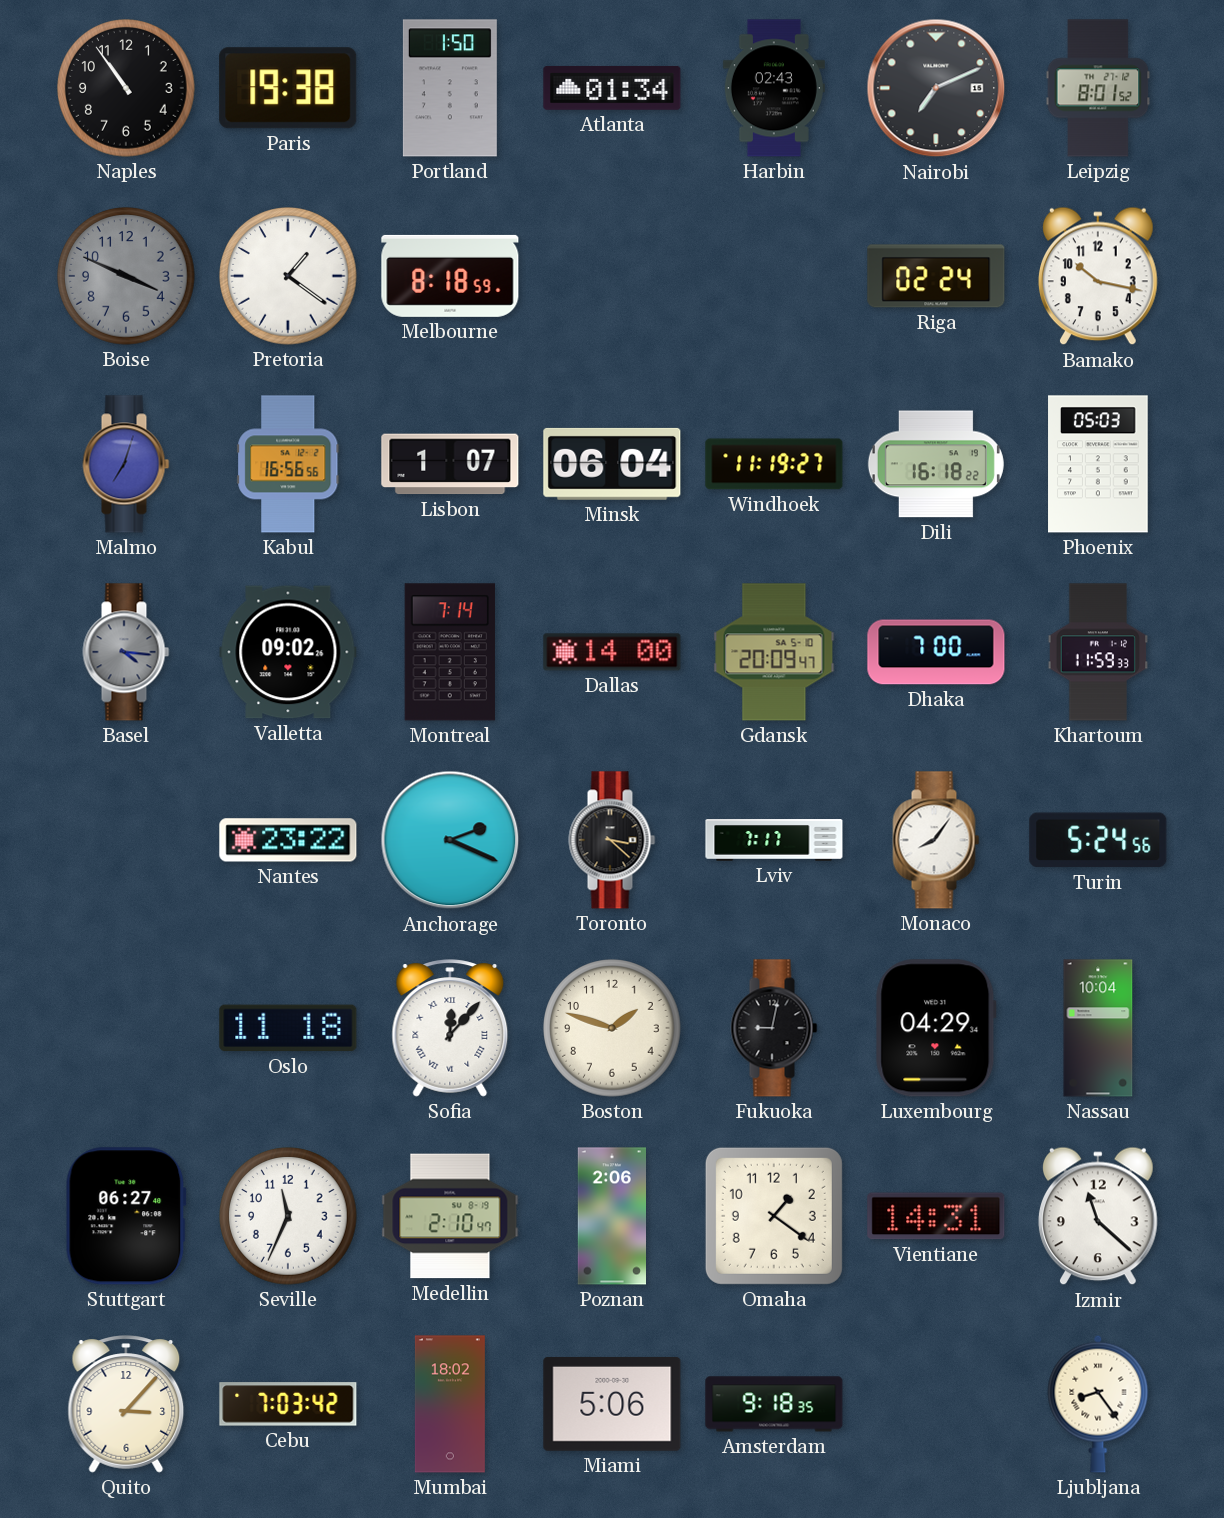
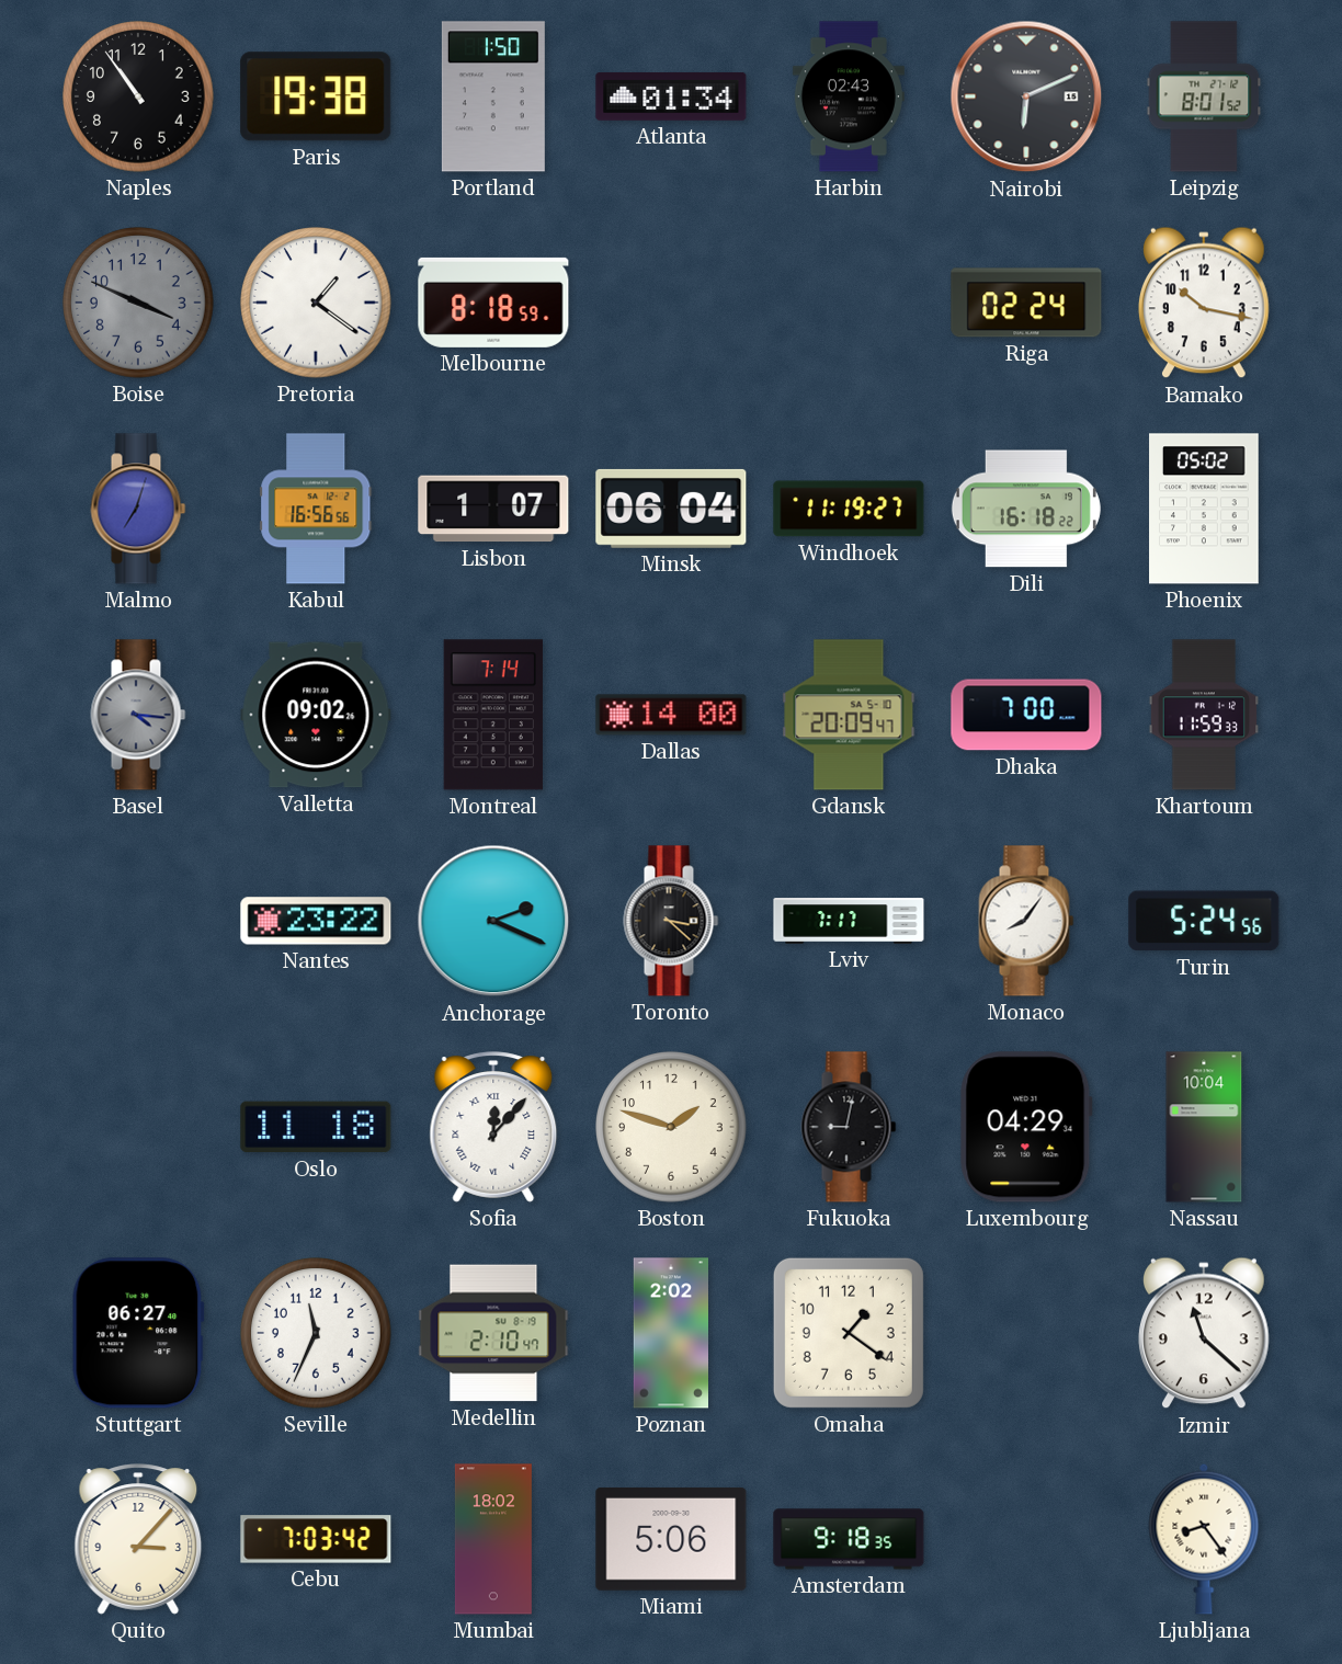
Nairobi: 7:11 -> 6:11 (1026, 96)
Phoenix: 05:03 -> 05:02 (1204, 509)
Poznan: 2:06 -> 2:02 (670, 1333)
Vientiane: 14:31 -> none (936, 1216)
